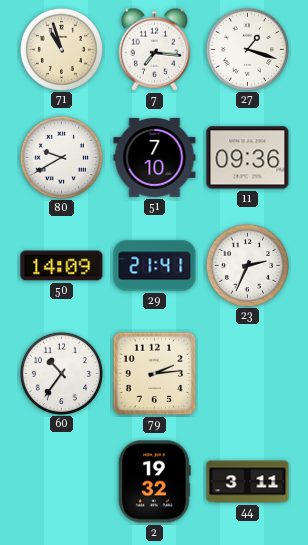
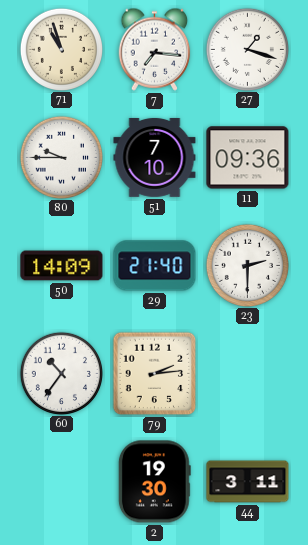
80: 9:40 -> 9:45 (61, 157)
29: 21:41 -> 21:40 (155, 266)
23: 2:34 -> 2:30 (247, 265)
2: 19:32 -> 19:30 (154, 482)
